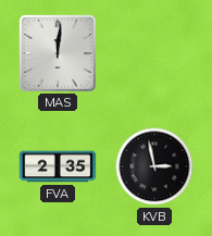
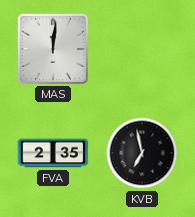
KVB: 2:58 -> 6:58 (142, 153)
